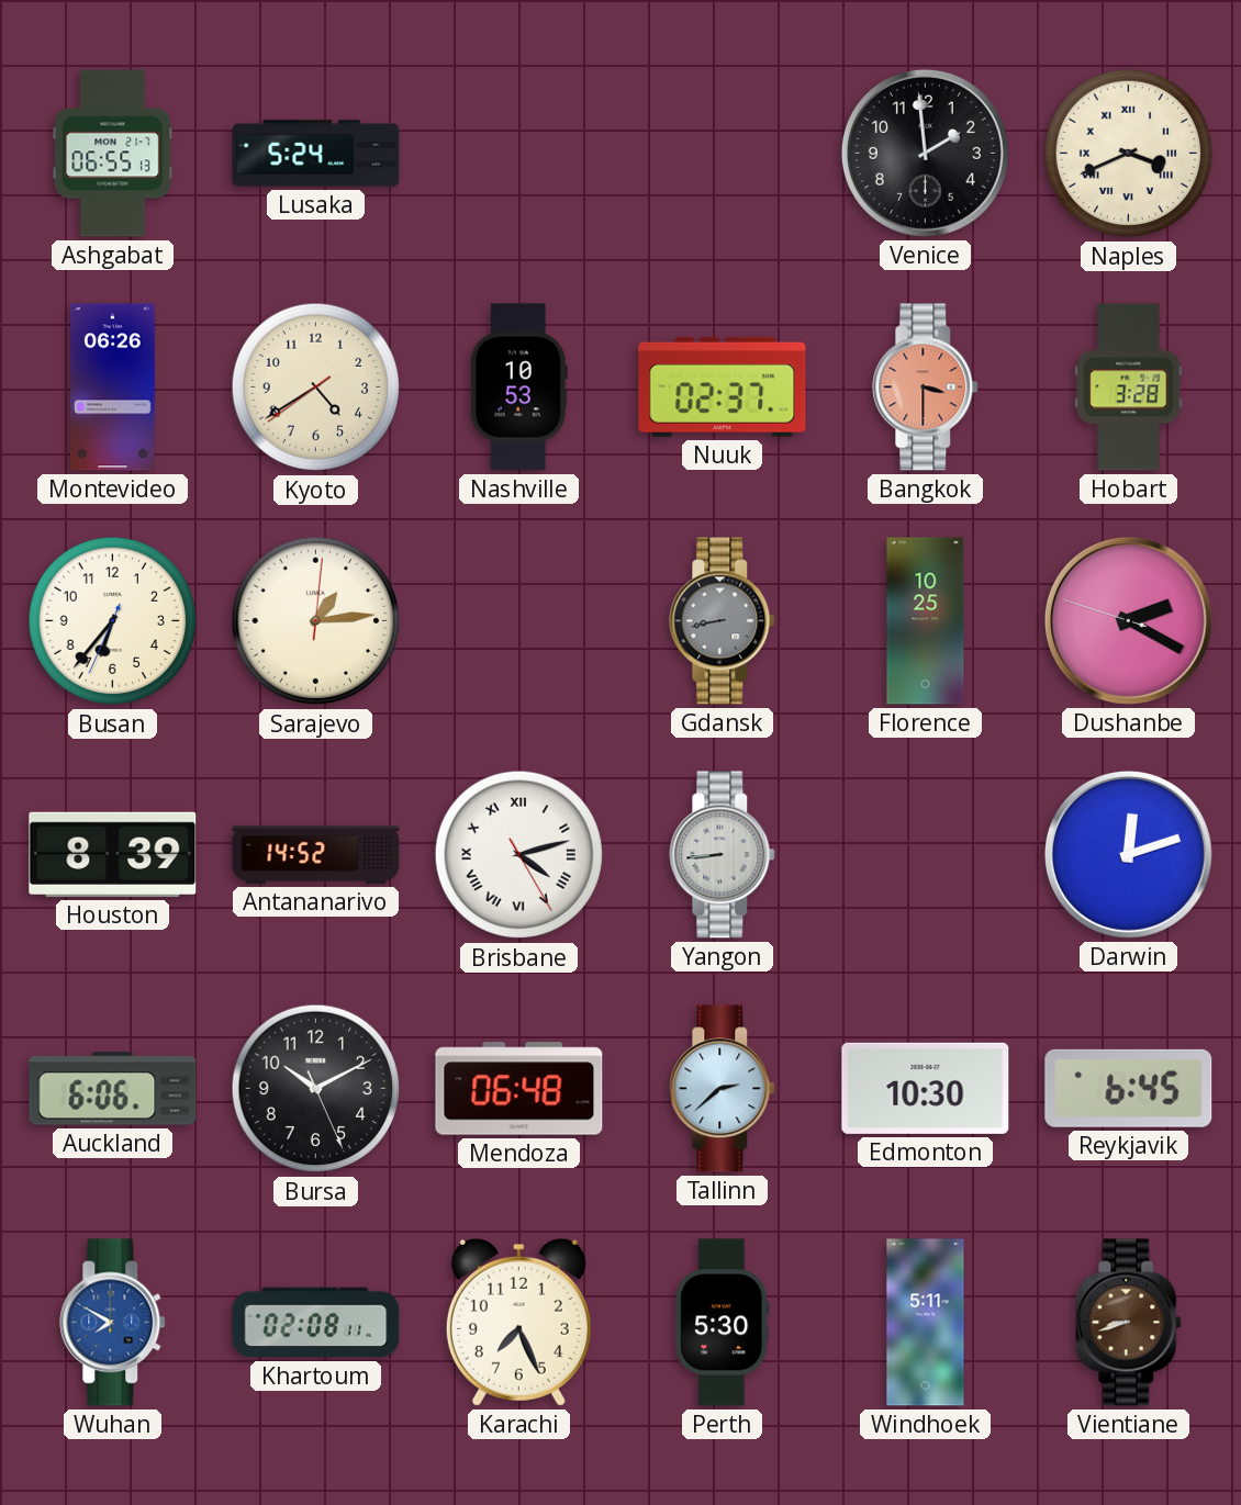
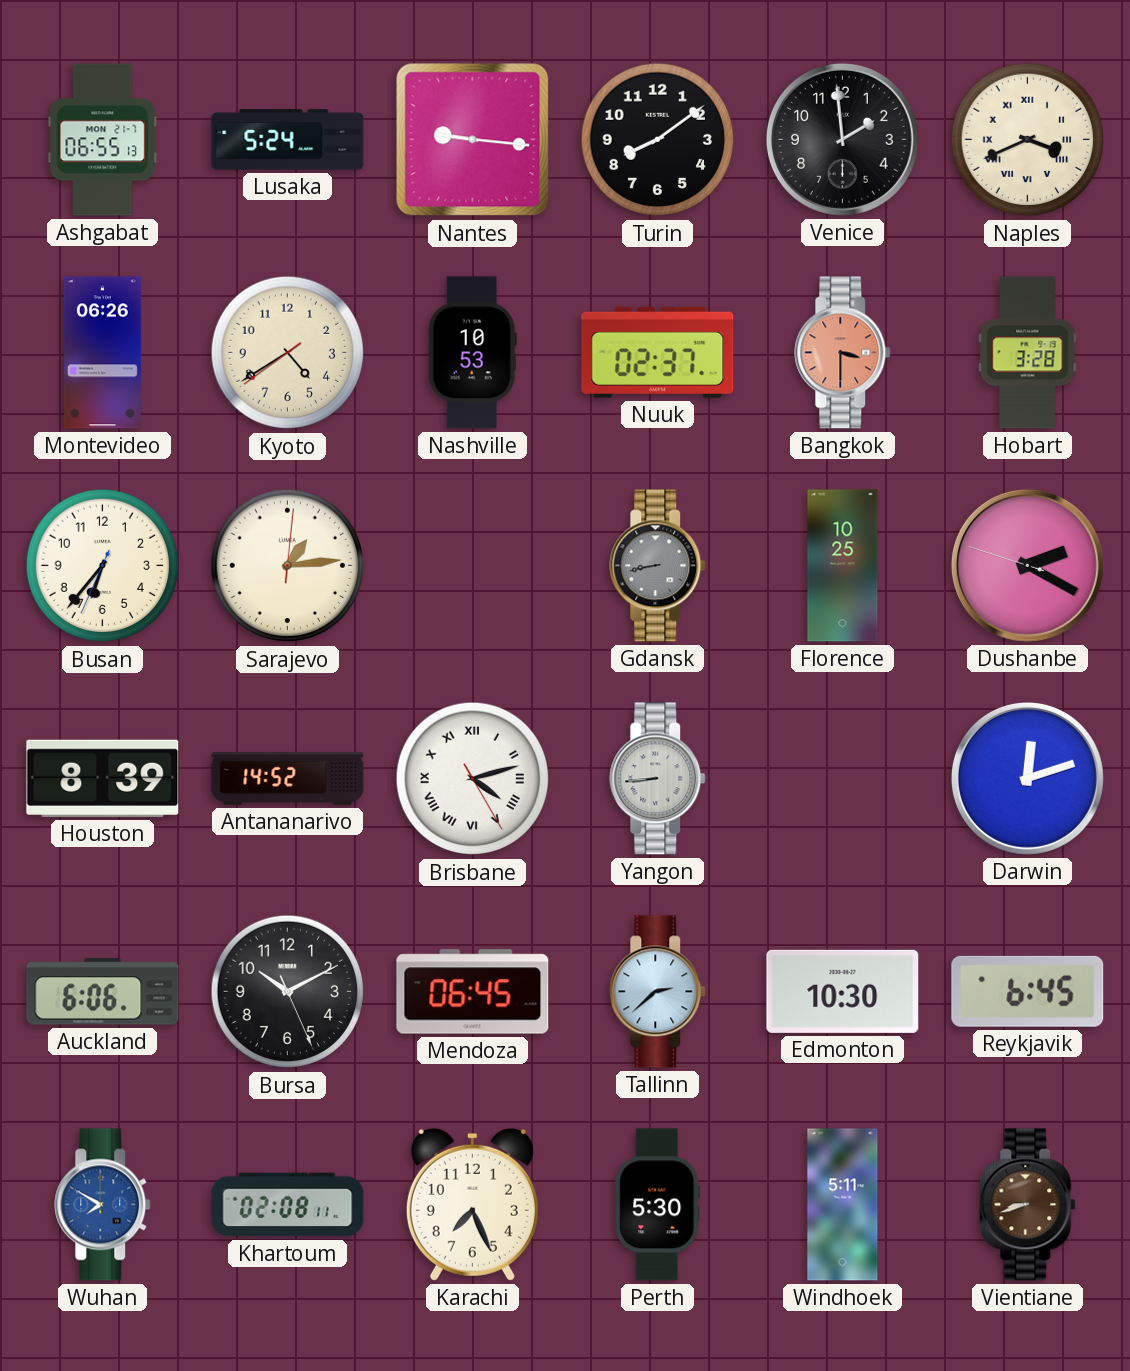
Nantes: none -> 9:16 (473, 140)
Turin: none -> 8:09 (658, 140)
Mendoza: 06:48 -> 06:45 (473, 992)
